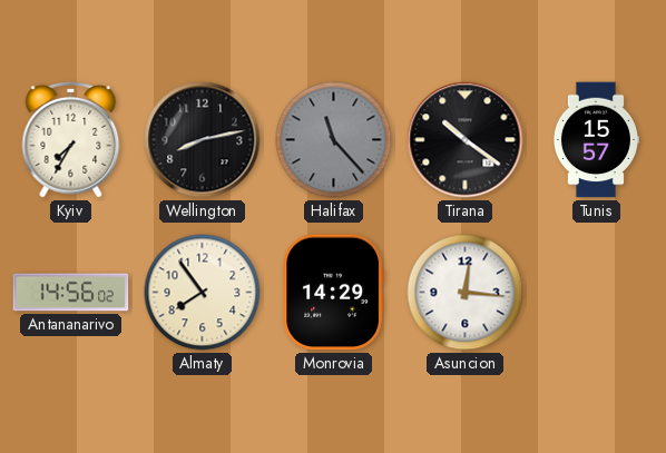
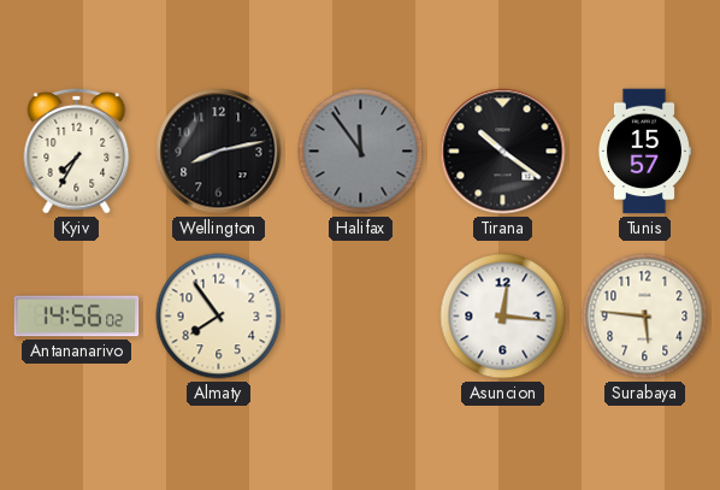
Halifax: 11:23 -> 11:54 (361, 152)
Monrovia: 14:29 -> none (333, 293)
Surabaya: none -> 5:46 (645, 317)
